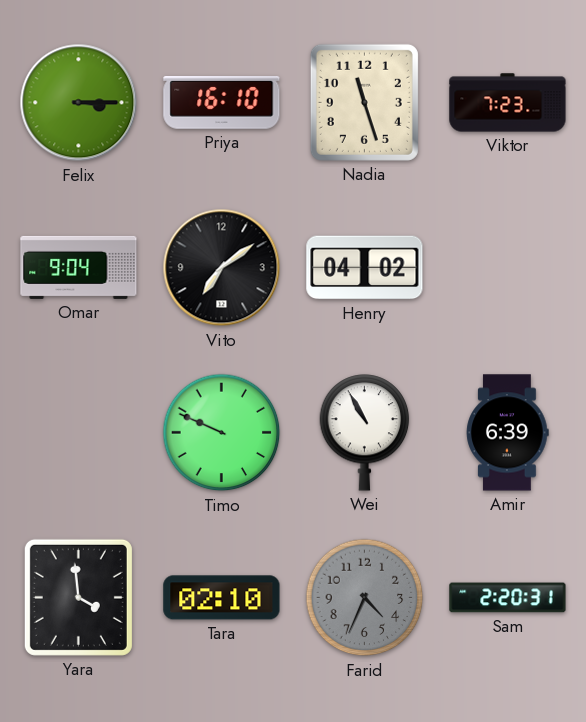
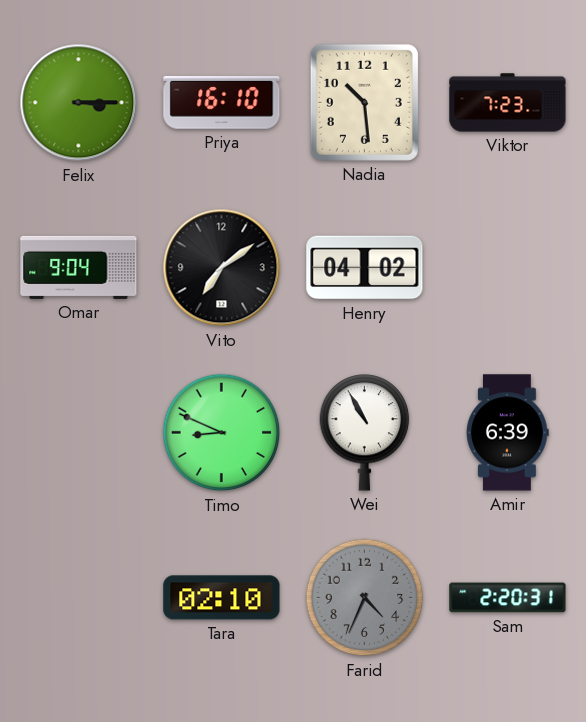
Nadia: 11:27 -> 10:29 (364, 102)
Timo: 9:49 -> 8:49 (222, 433)
Yara: 3:59 -> none (78, 597)
